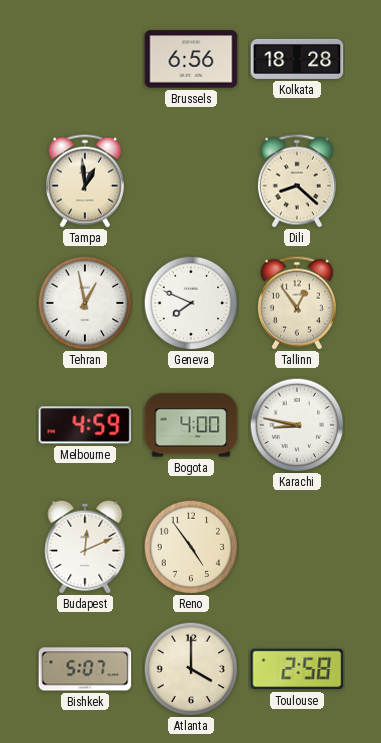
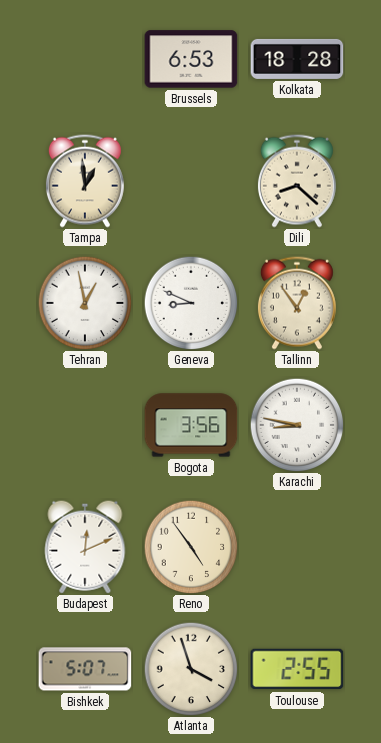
Brussels: 6:56 -> 6:53 (191, 59)
Geneva: 7:49 -> 8:49 (191, 303)
Melbourne: 4:59 -> none (85, 425)
Bogota: 4:00 -> 3:56 (191, 425)
Atlanta: 4:00 -> 3:57 (191, 669)
Toulouse: 2:58 -> 2:55 (297, 669)
